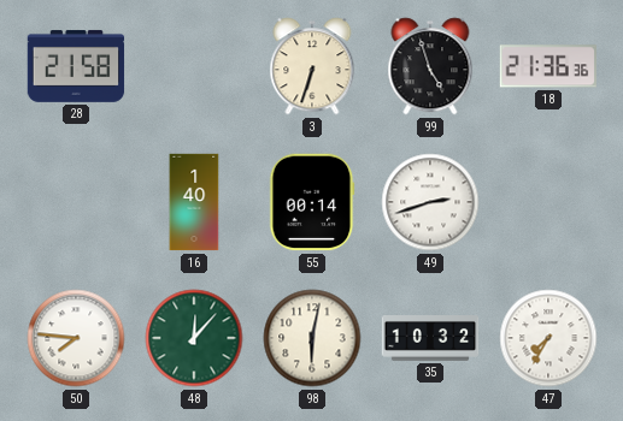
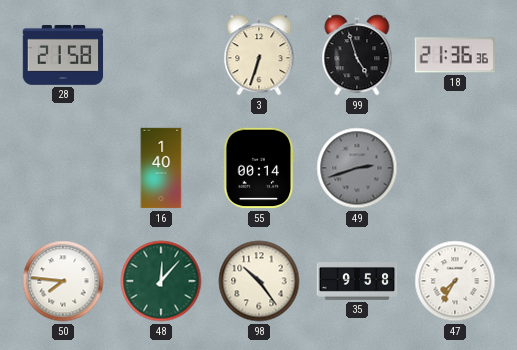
49 dial: white -> grey (357, 168)
98: 6:02 -> 10:24 (259, 281)
35: 10:32 -> 9:58 (357, 282)
